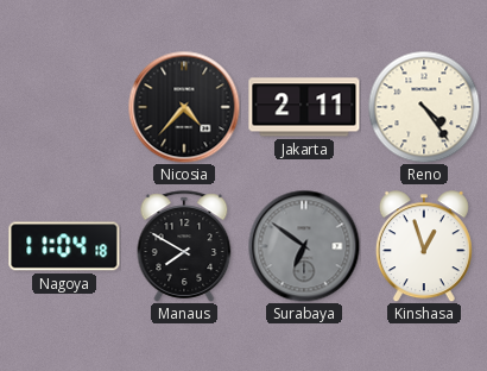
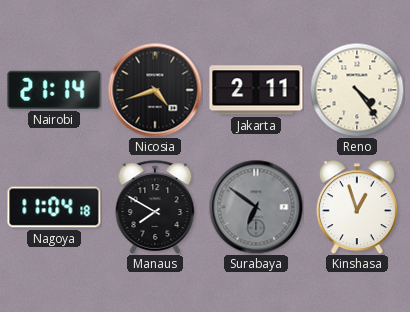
Nairobi: none -> 21:14 (54, 90)
Nicosia: 4:37 -> 4:42 (155, 90)
